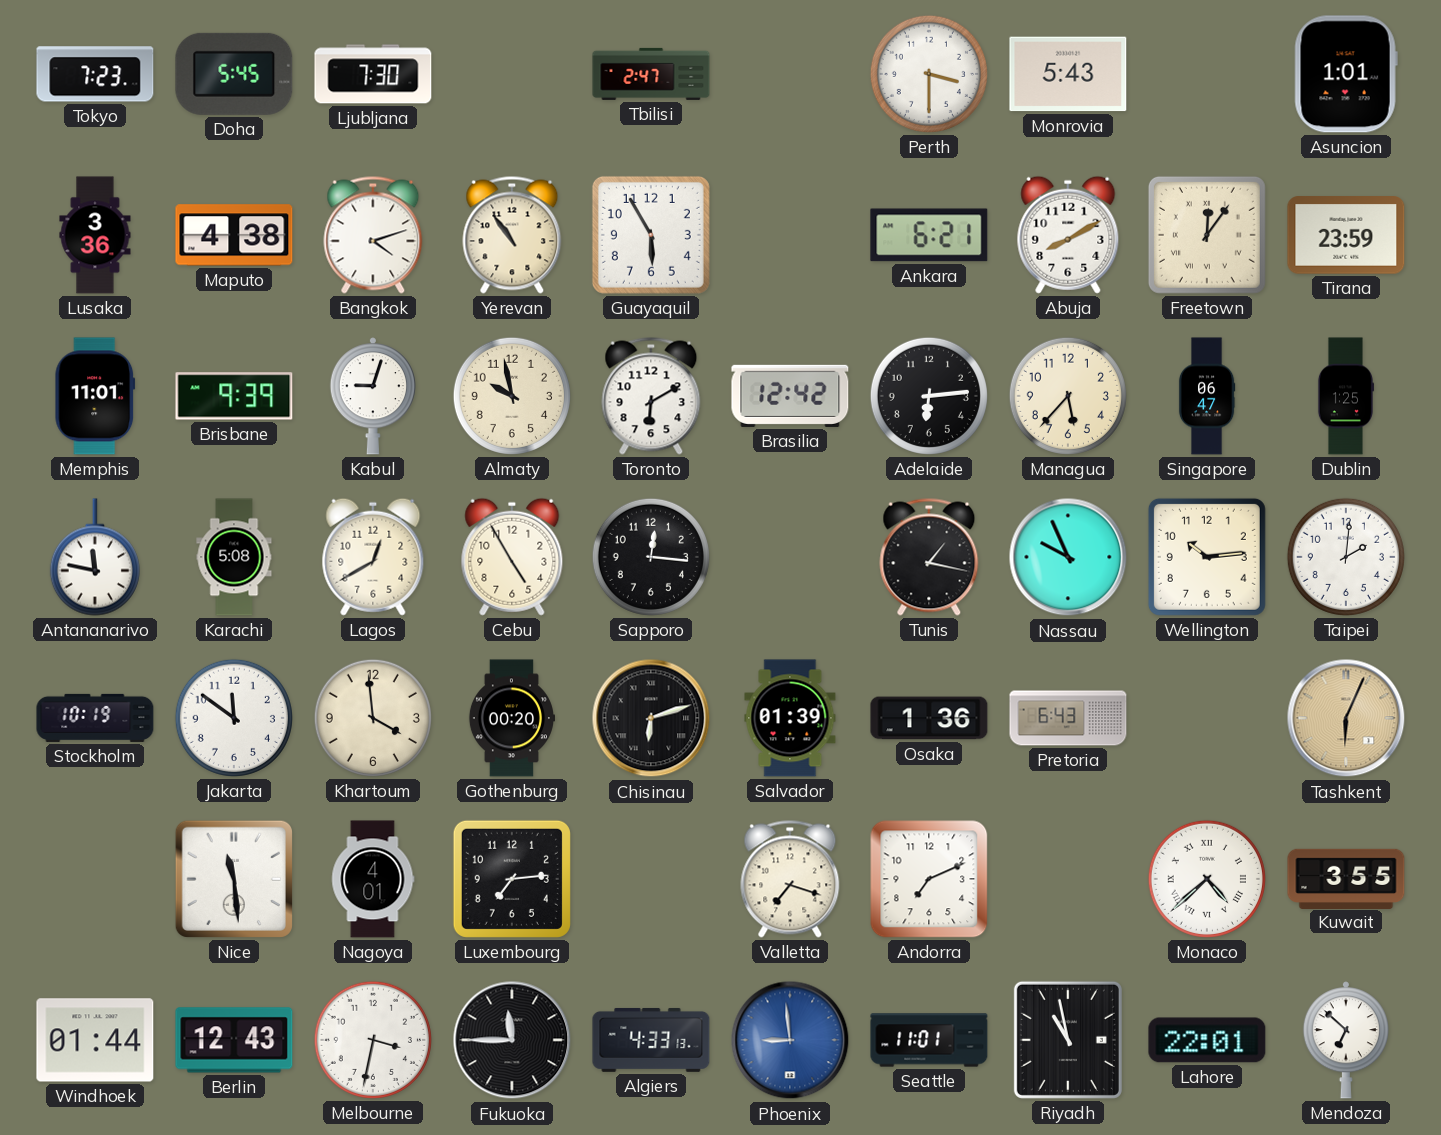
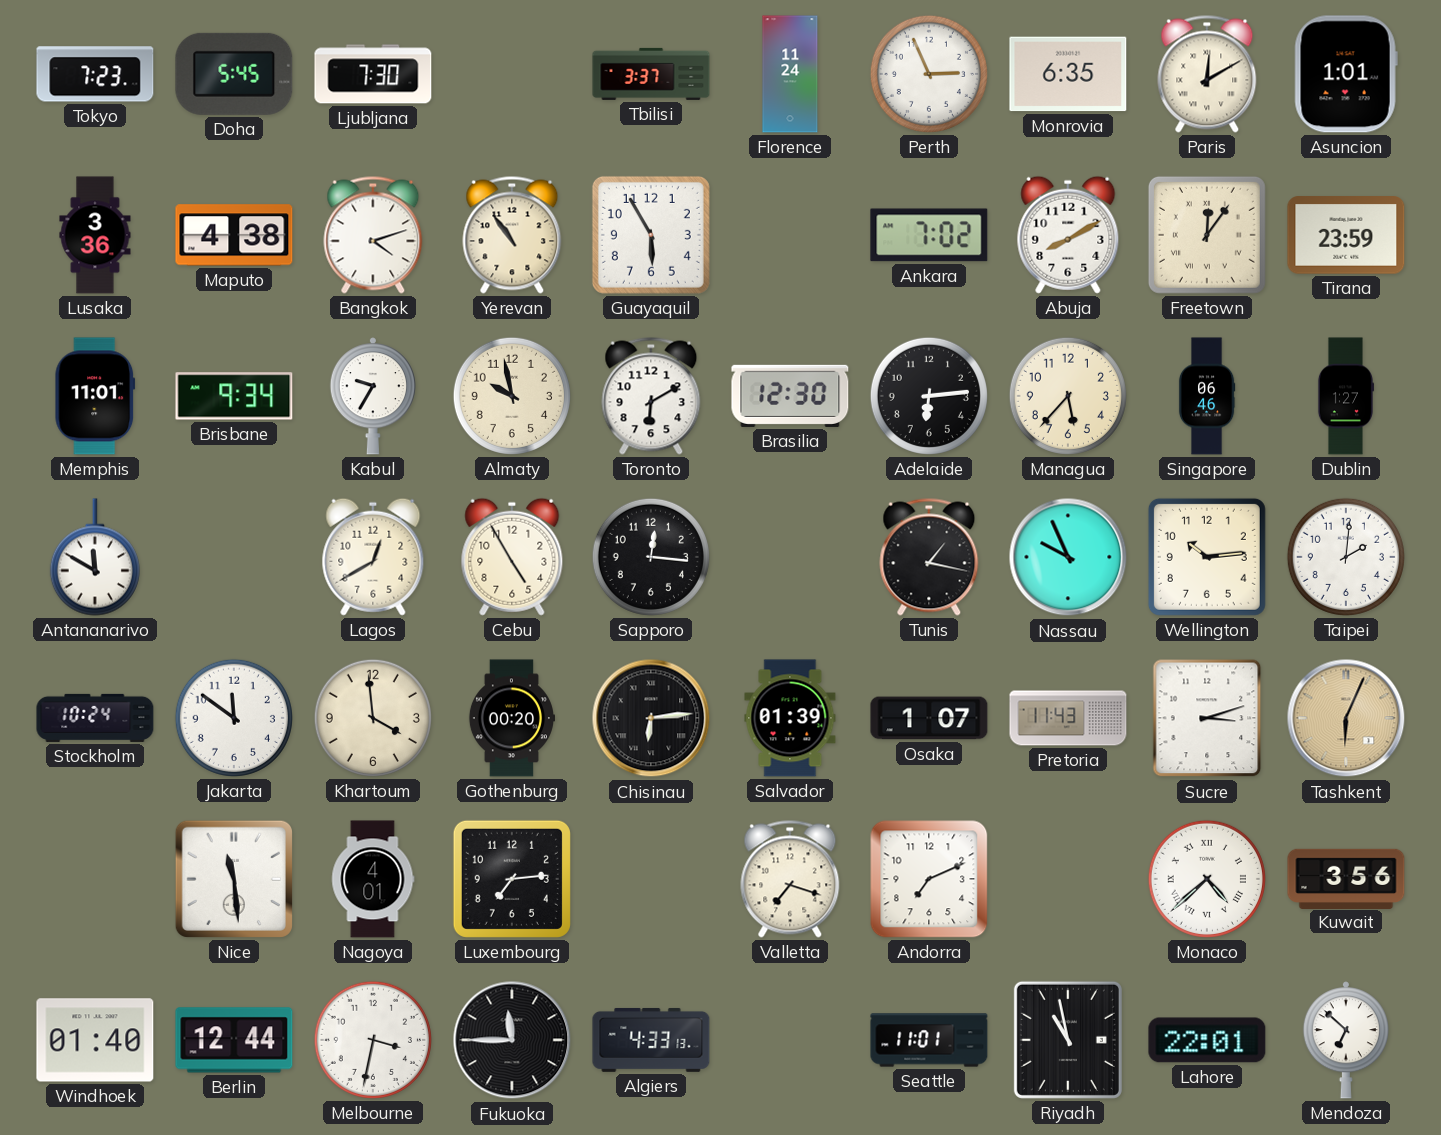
Tbilisi: 2:47 -> 3:37 (651, 74)
Florence: none -> 11:24 (790, 74)
Perth: 3:30 -> 2:56 (929, 74)
Monrovia: 5:43 -> 6:35 (1068, 74)
Paris: none -> 12:10 (1207, 74)
Ankara: 6:21 -> 7:02 (929, 235)
Brisbane: 9:39 -> 9:34 (234, 396)
Kabul: 9:03 -> 9:35 (373, 396)
Brasilia: 12:42 -> 12:30 (790, 396)
Singapore: 06:47 -> 06:46 (1207, 396)
Dublin: 1:25 -> 1:27 (1346, 396)
Antananarivo: 11:47 -> 11:50 (95, 557)
Karachi: 5:08 -> none (234, 557)
Stockholm: 10:19 -> 10:24 (95, 718)
Chisinau: 6:12 -> 6:14 (651, 718)
Osaka: 1:36 -> 1:07 (929, 718)
Pretoria: 6:43 -> 11:43 (1068, 718)
Sucre: none -> 3:12 (1207, 718)
Kuwait: 3:55 -> 3:56 (1346, 878)
Windhoek: 01:44 -> 01:40 (95, 1040)
Berlin: 12:43 -> 12:44 (234, 1040)
Phoenix: 8:59 -> none (790, 1040)
